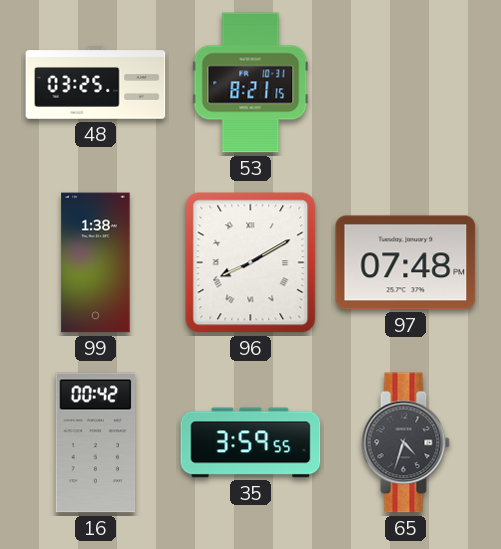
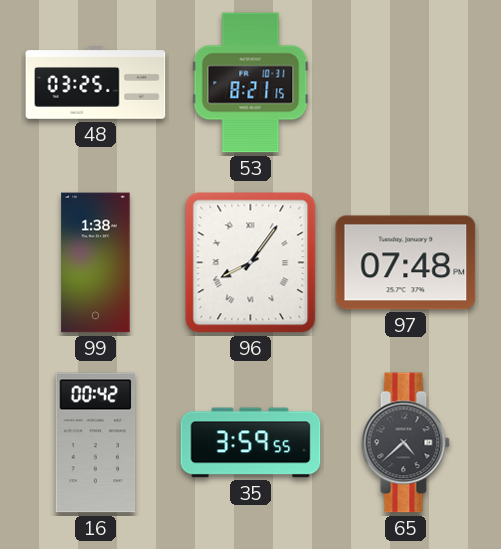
96: 8:10 -> 8:06 (251, 263)
65: 4:33 -> 4:38 (405, 443)
